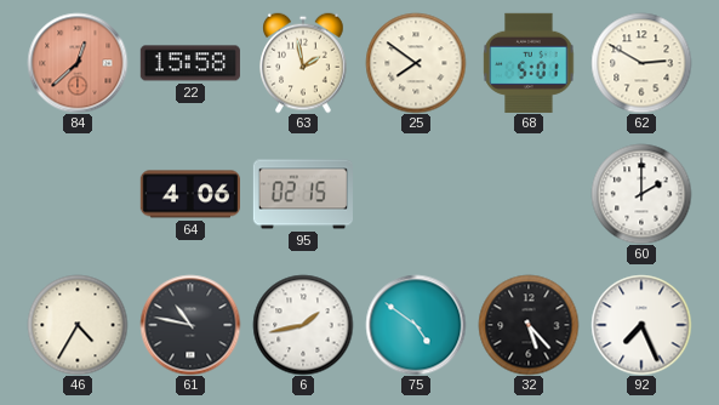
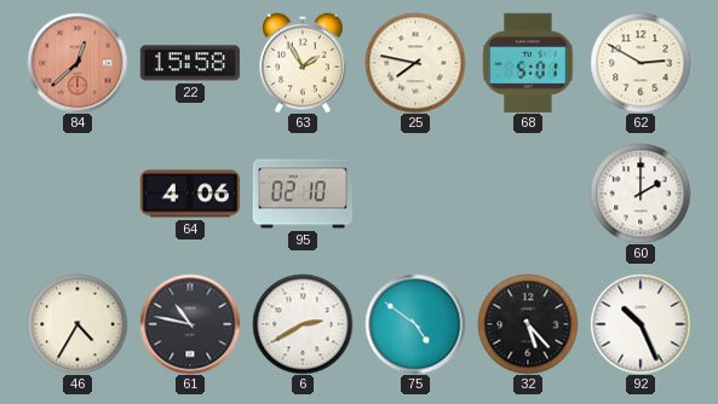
63: 1:58 -> 1:55 (303, 63)
25: 7:51 -> 7:47 (415, 63)
95: 02:15 -> 02:10 (301, 194)
6: 1:43 -> 2:40 (303, 324)
92: 7:26 -> 10:26 (641, 324)
